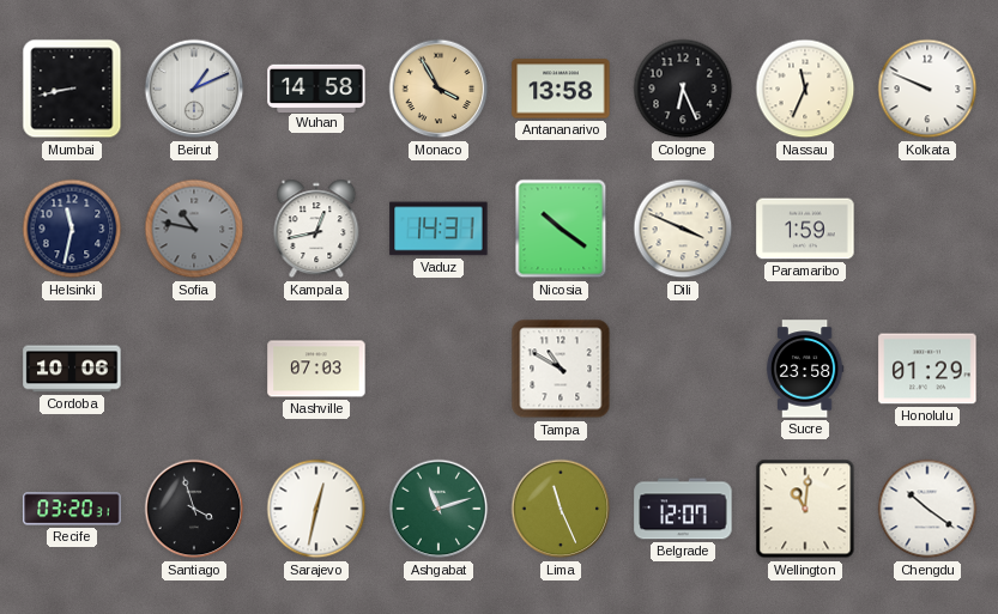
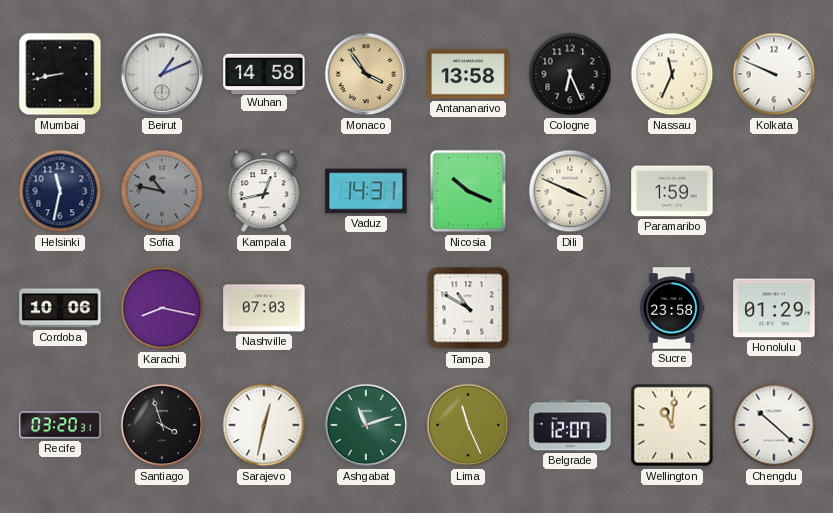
Monaco: 3:55 -> 3:54 (366, 74)
Nicosia: 10:21 -> 10:19 (468, 191)
Karachi: none -> 8:17 (162, 308)
Chengdu: 10:21 -> 10:22 (774, 425)
